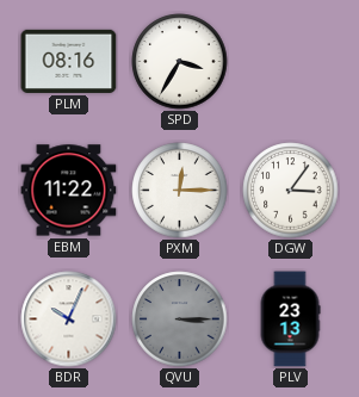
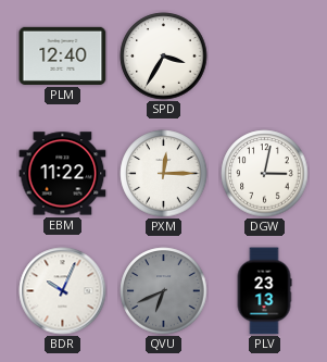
PLM: 08:16 -> 12:40 (63, 55)
DGW: 3:06 -> 3:02 (265, 174)
QVU: 3:15 -> 6:41 (164, 291)
